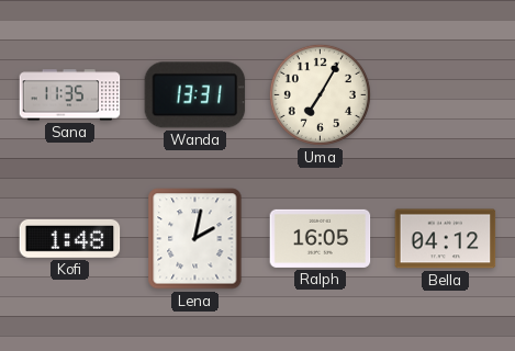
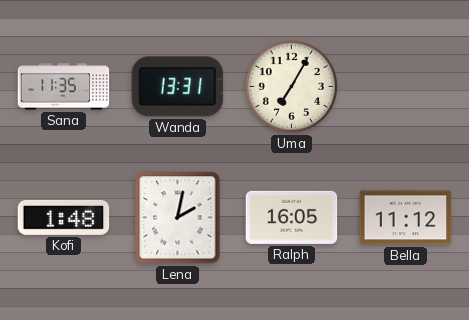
Bella: 04:12 -> 11:12 (406, 218)
